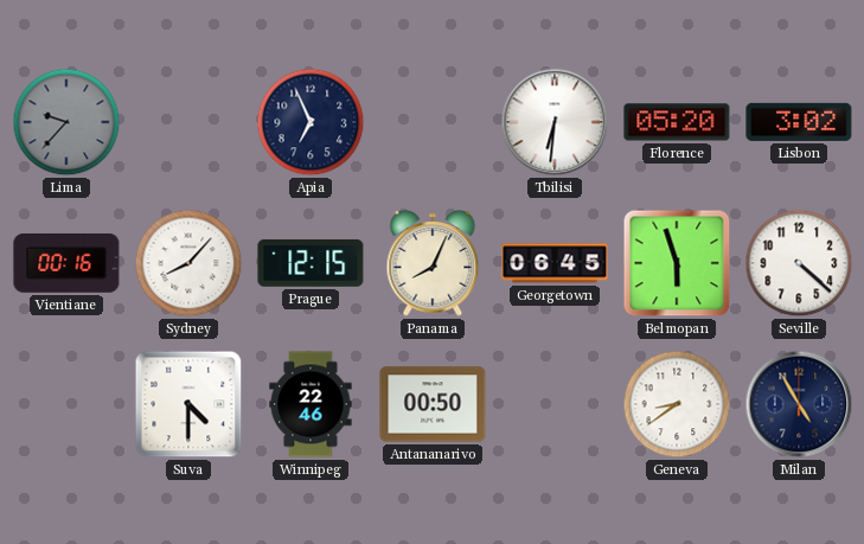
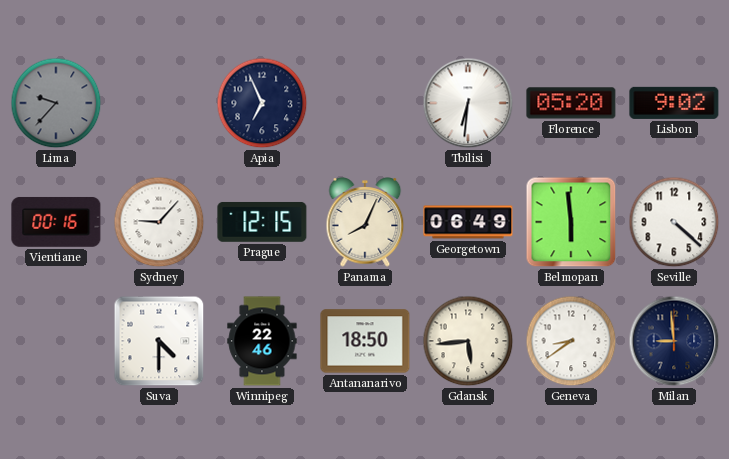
Lisbon: 3:02 -> 9:02 (674, 103)
Sydney: 8:07 -> 9:07 (159, 222)
Georgetown: 06:45 -> 06:49 (468, 222)
Belmopan: 5:57 -> 5:59 (571, 222)
Antananarivo: 00:50 -> 18:50 (365, 341)
Gdansk: none -> 5:44 (468, 341)
Milan: 4:55 -> 8:59 (674, 341)
